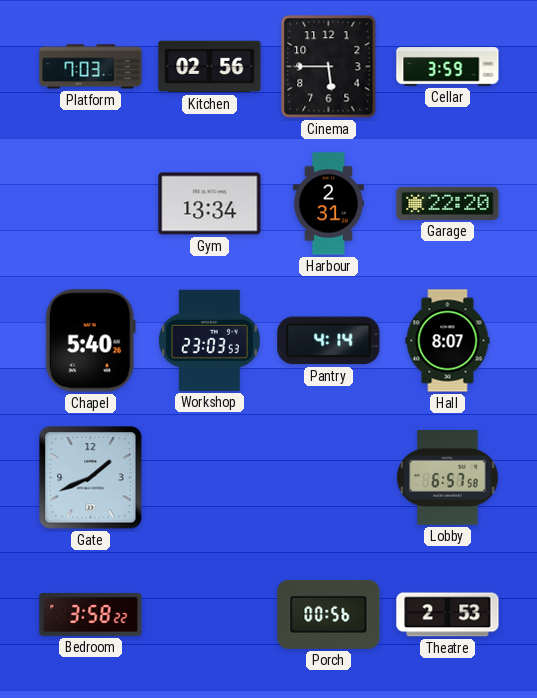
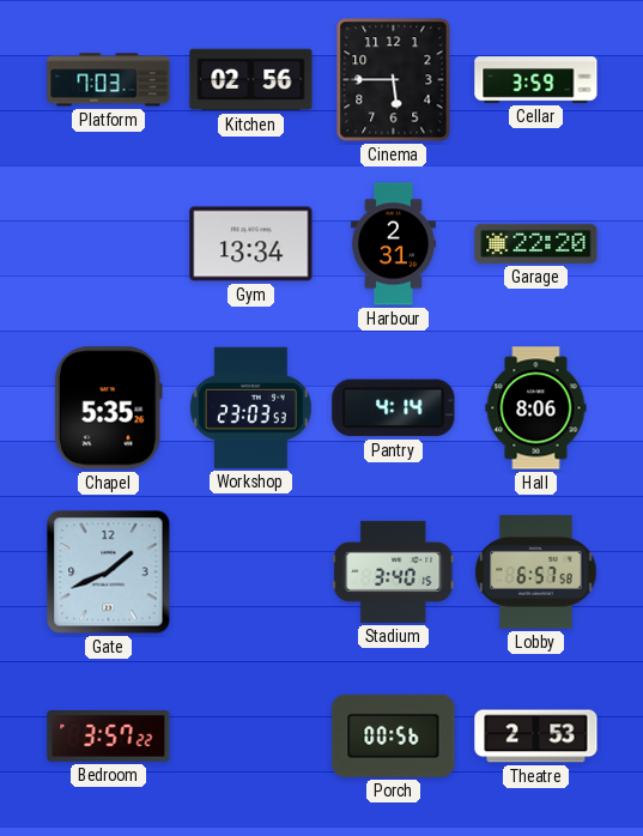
Chapel: 5:40 -> 5:35 (108, 408)
Hall: 8:07 -> 8:06 (536, 408)
Stadium: none -> 3:40 (394, 571)
Bedroom: 3:58 -> 3:57 (109, 737)
